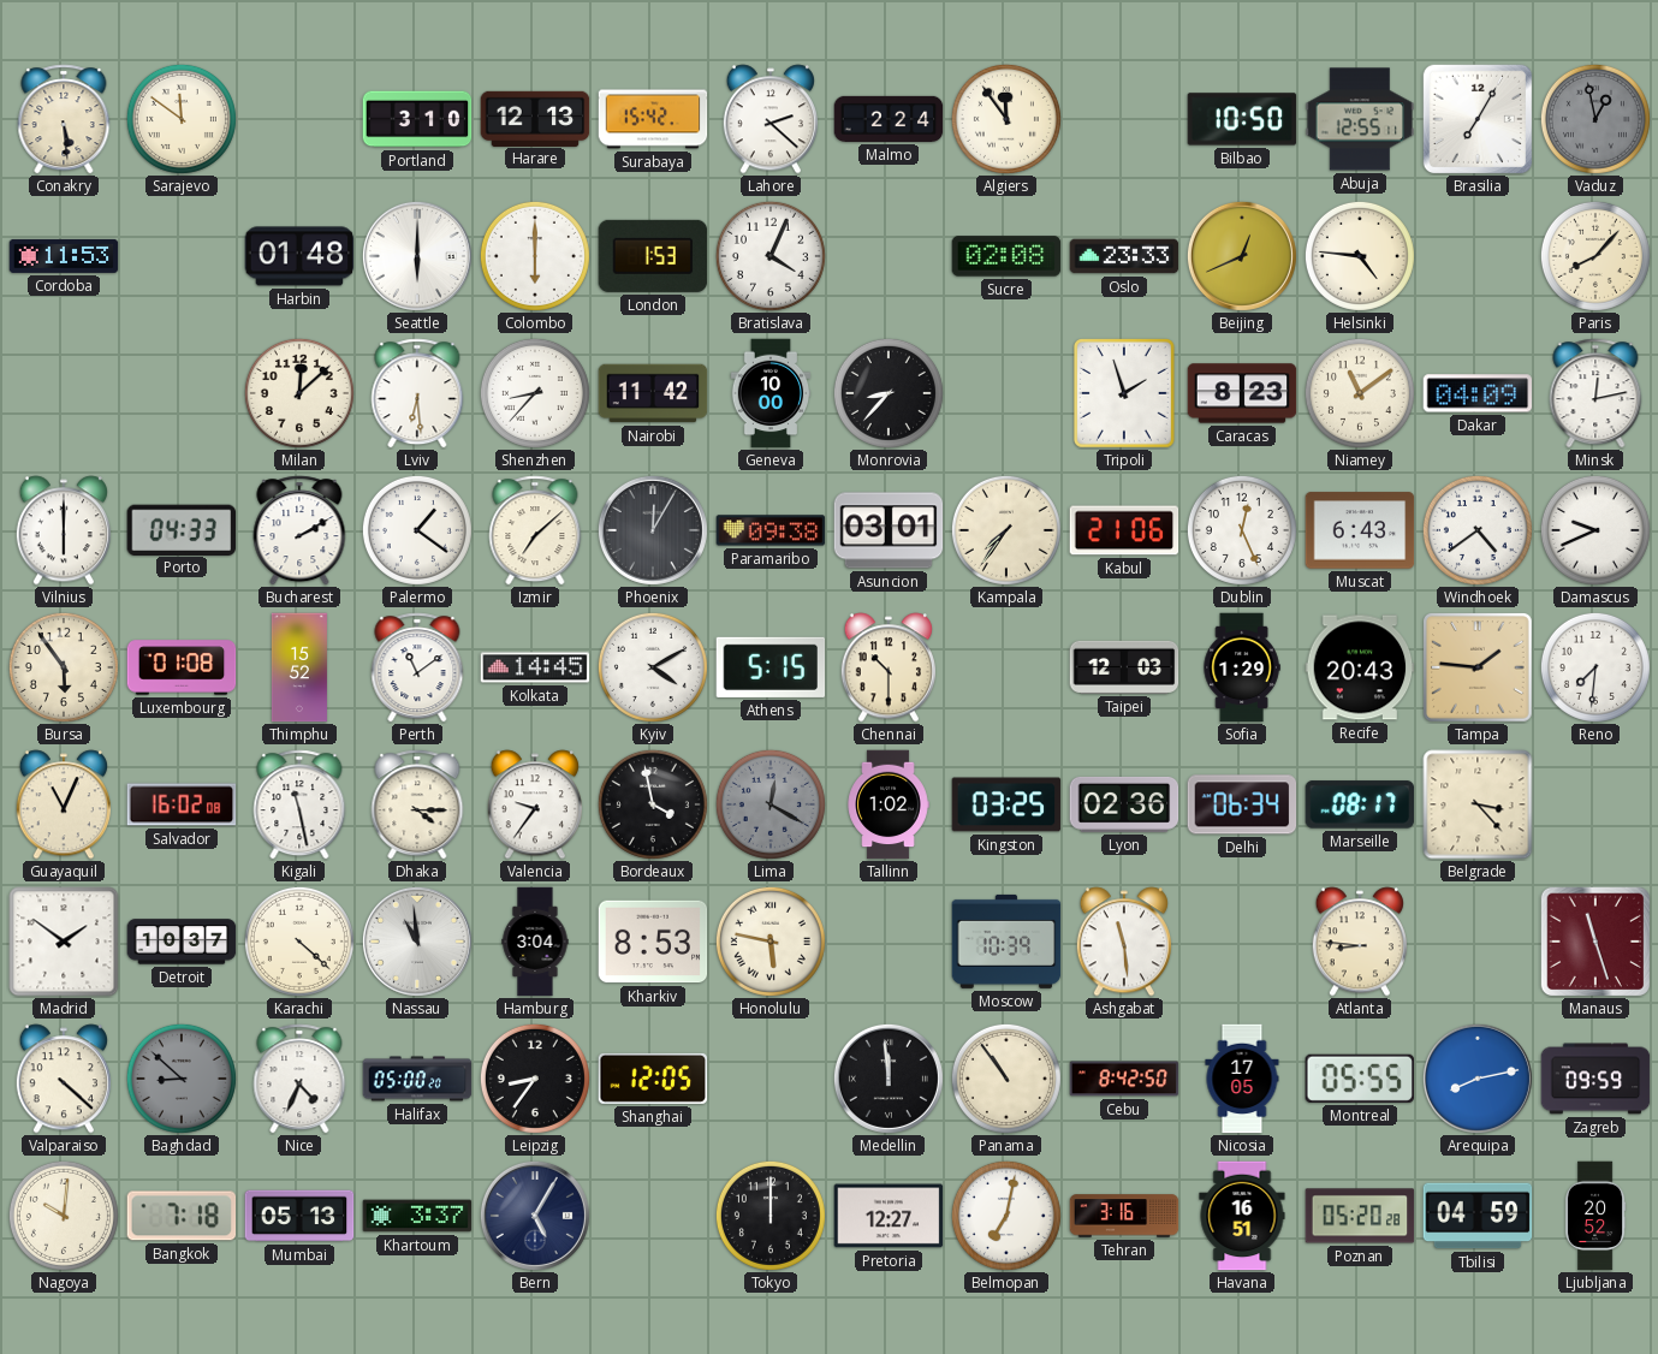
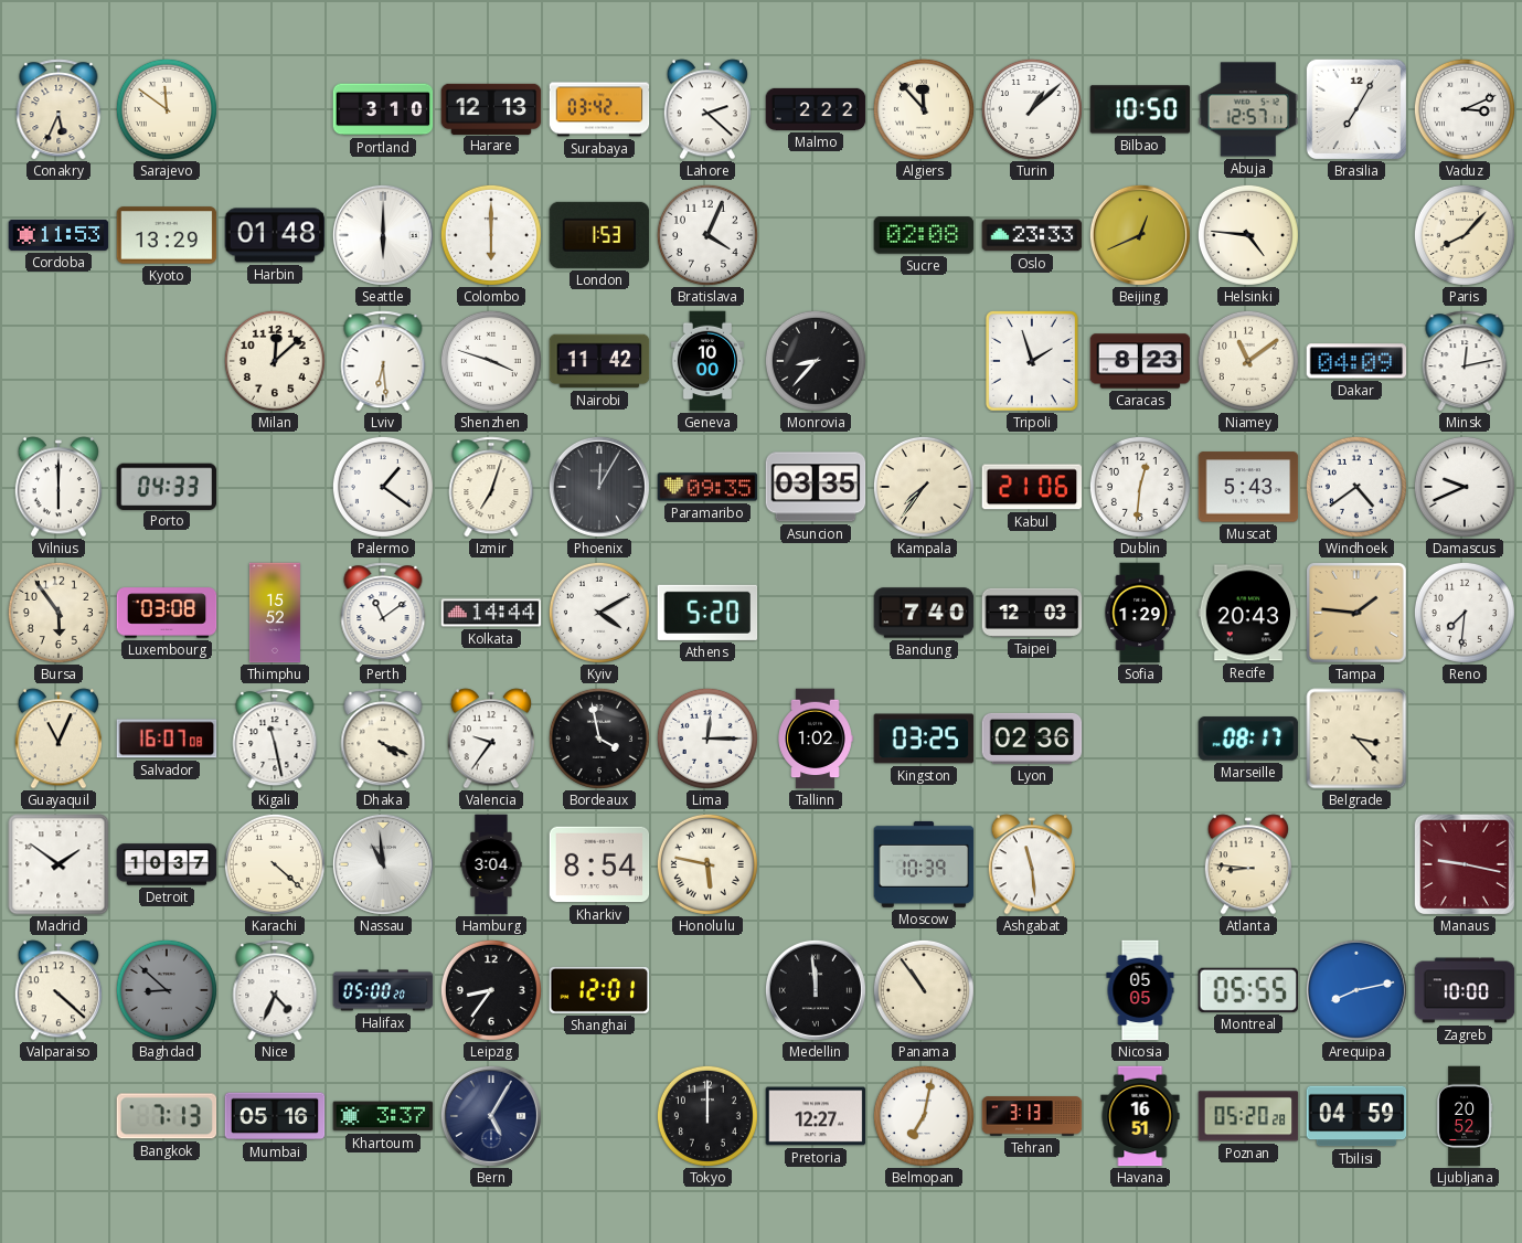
Conakry: 5:29 -> 5:34 (58, 109)
Surabaya: 15:42 -> 03:42 (599, 109)
Malmo: 2:24 -> 2:22 (816, 109)
Algiers: 11:54 -> 11:53 (924, 109)
Turin: none -> 1:08 (1032, 109)
Abuja: 12:55 -> 12:57 (1248, 109)
Vaduz: 12:58 -> 3:11 (1465, 109)
Vaduz dial: grey -> white (1465, 109)
Kyoto: none -> 13:29 (167, 235)
Shenzhen: 8:37 -> 3:48 (491, 361)
Bucharest: 2:10 -> none (299, 530)
Izmir: 7:08 -> 7:03 (491, 487)
Paramaribo: 09:38 -> 09:35 (707, 487)
Asuncion: 03:01 -> 03:35 (816, 487)
Dublin: 12:26 -> 12:31 (1140, 487)
Muscat: 6:43 -> 5:43 (1248, 487)
Luxembourg: 01:08 -> 03:08 (167, 613)
Kolkata: 14:45 -> 14:44 (491, 613)
Athens: 5:15 -> 5:20 (707, 613)
Chennai: 10:30 -> none (887, 667)
Bandung: none -> 7:40 (924, 613)
Salvador: 16:02 -> 16:07 (167, 739)
Dhaka: 4:15 -> 4:19 (383, 739)
Lima: 12:20 -> 12:15 (707, 739)
Lima dial: grey -> white (707, 739)
Delhi: 06:34 -> none (1242, 804)
Kharkiv: 8:53 -> 8:54 (599, 864)
Manaus: 11:27 -> 9:17 (1465, 864)
Shanghai: 12:05 -> 12:01 (599, 990)
Cebu: 8:42 -> none (1124, 1079)
Nicosia: 17:05 -> 05:05 (1140, 990)
Zagreb: 09:59 -> 10:00 (1465, 990)
Nagoya: 10:01 -> none (64, 1216)
Bangkok: 7:18 -> 7:13 (167, 1116)
Mumbai: 05:13 -> 05:16 (275, 1116)
Tehran: 3:16 -> 3:13 (1032, 1116)
